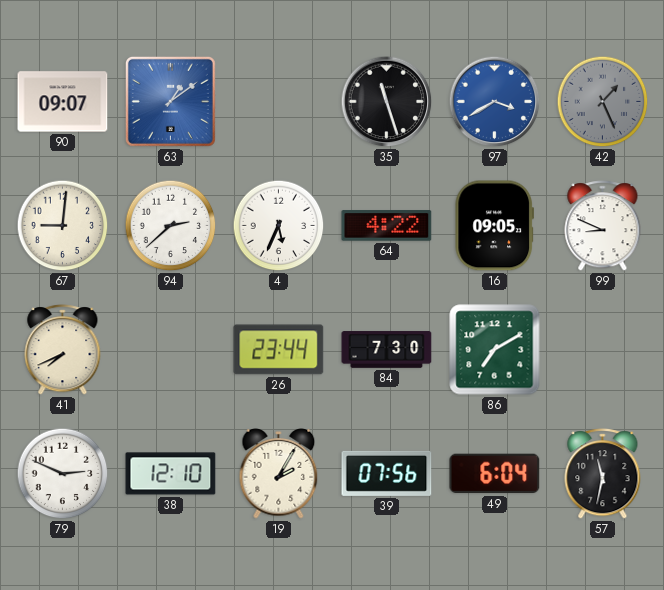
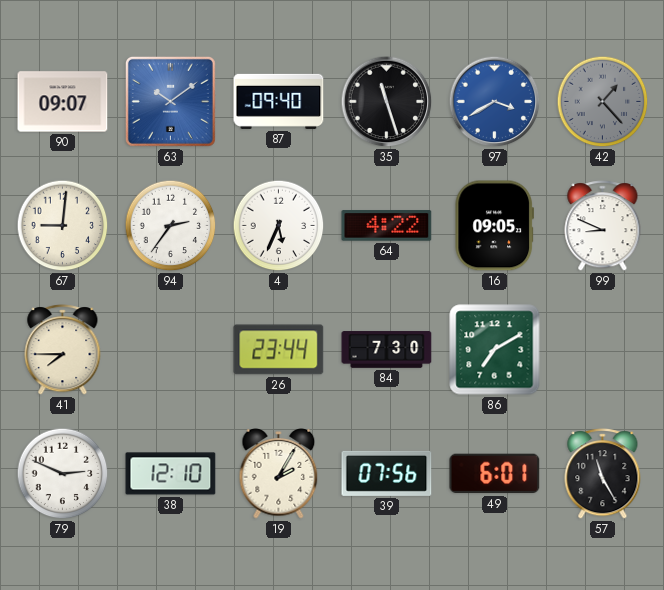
63: 1:09 -> 10:09 (170, 101)
87: none -> 09:40 (279, 101)
42: 1:26 -> 1:23 (603, 102)
94: 2:38 -> 2:36 (171, 226)
41: 7:41 -> 7:45 (63, 350)
49: 6:04 -> 6:01 (495, 474)
57: 11:32 -> 11:25 (603, 474)
